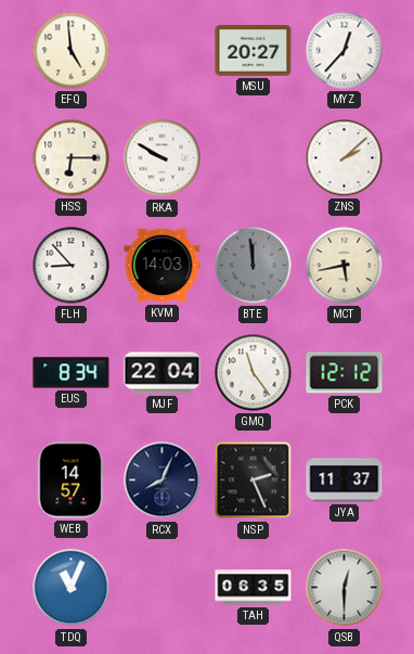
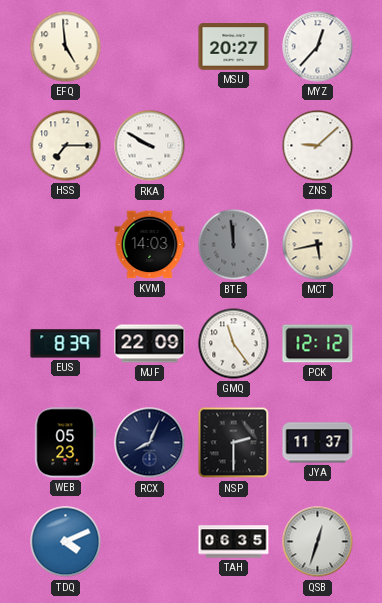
HSS: 6:15 -> 7:15 (66, 146)
ZNS: 2:08 -> 9:08 (318, 146)
FLH: 8:53 -> none (72, 266)
EUS: 8:34 -> 8:39 (66, 344)
MJF: 22:04 -> 22:09 (150, 344)
WEB: 14:57 -> 05:23 (66, 443)
NSP: 2:26 -> 2:30 (234, 443)
TDQ: 11:04 -> 4:11 (66, 542)
QSB: 12:30 -> 12:33 (318, 542)
